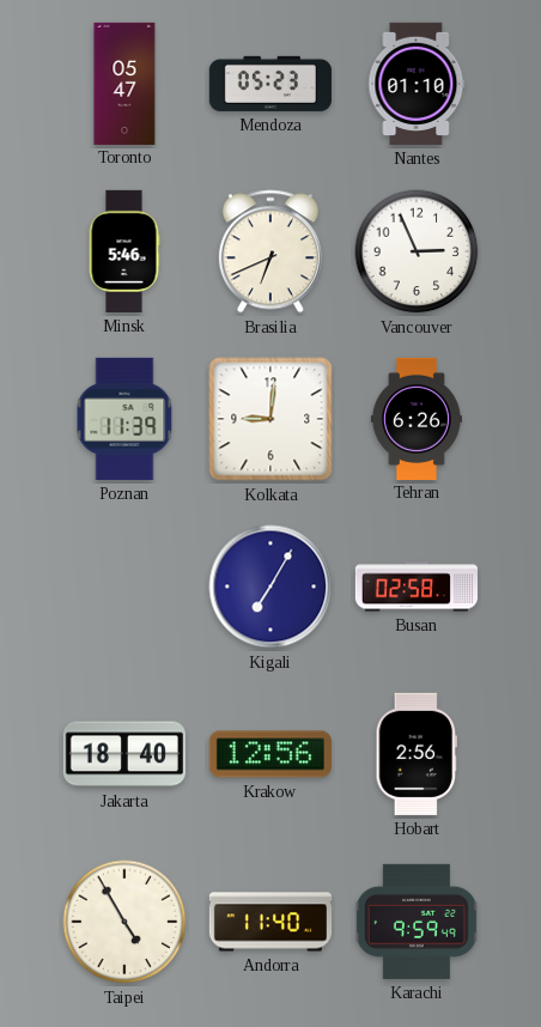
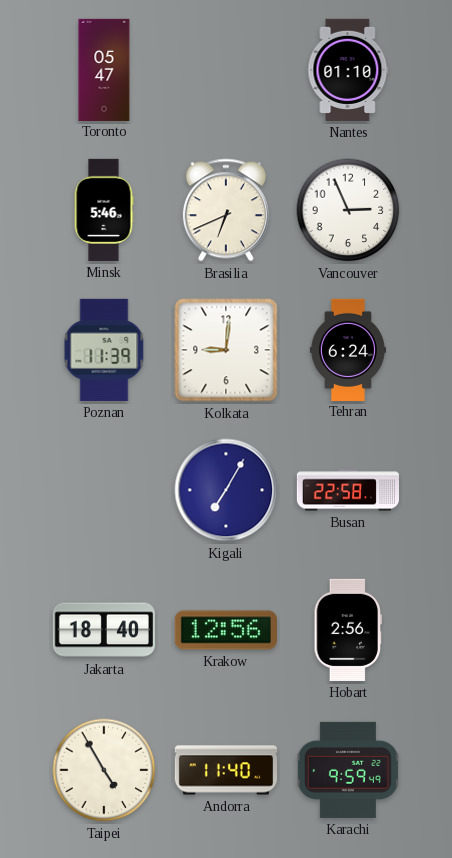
Mendoza: 05:23 -> none (270, 84)
Tehran: 6:26 -> 6:24 (348, 349)
Busan: 02:58 -> 22:58 (347, 490)
